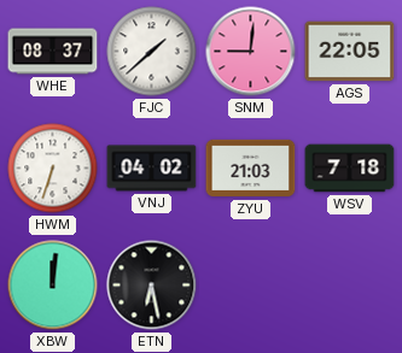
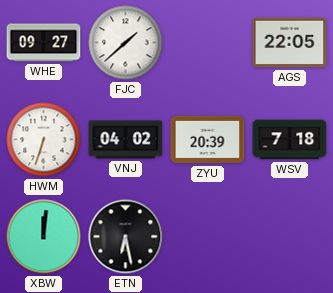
WHE: 08:37 -> 09:27 (44, 43)
SNM: 9:01 -> none (251, 52)
ZYU: 21:03 -> 20:39 (208, 140)
